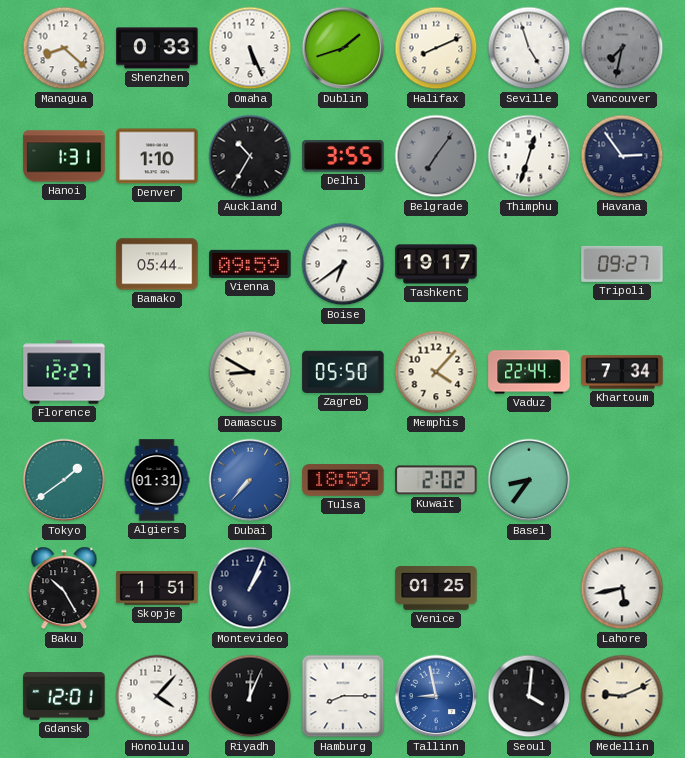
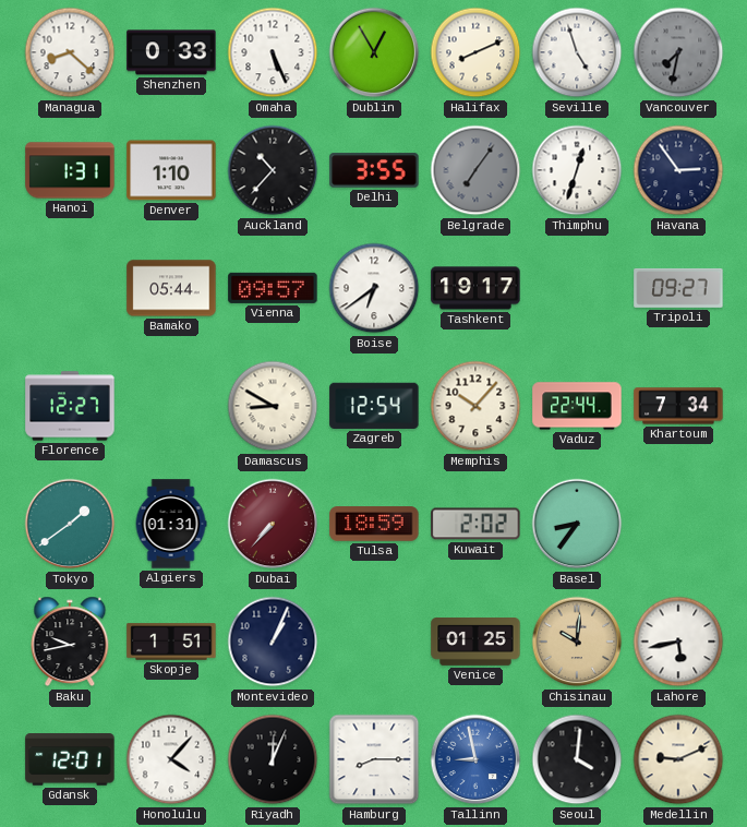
Dublin: 1:42 -> 12:55 (374, 52)
Auckland: 10:35 -> 10:37 (273, 170)
Vienna: 09:59 -> 09:57 (273, 288)
Zagreb: 05:50 -> 12:54 (374, 406)
Memphis: 4:07 -> 10:07 (475, 406)
Dubai dial: blue -> burgundy (273, 524)
Baku: 10:25 -> 9:43 (70, 642)
Chisinau: none -> 10:01 (577, 642)
